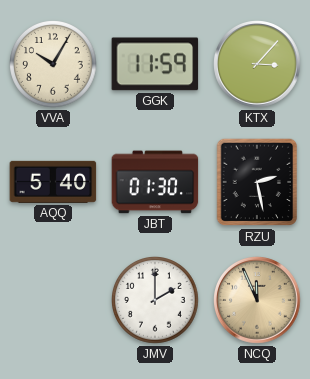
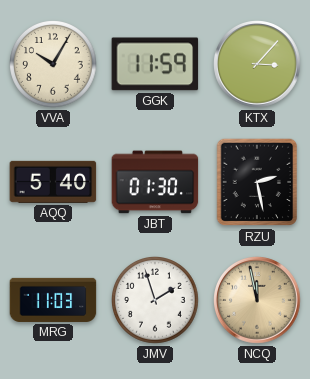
MRG: none -> 11:03 (53, 300)
JMV: 2:00 -> 1:57 (156, 301)
NCQ: 11:56 -> 11:58 (257, 300)
